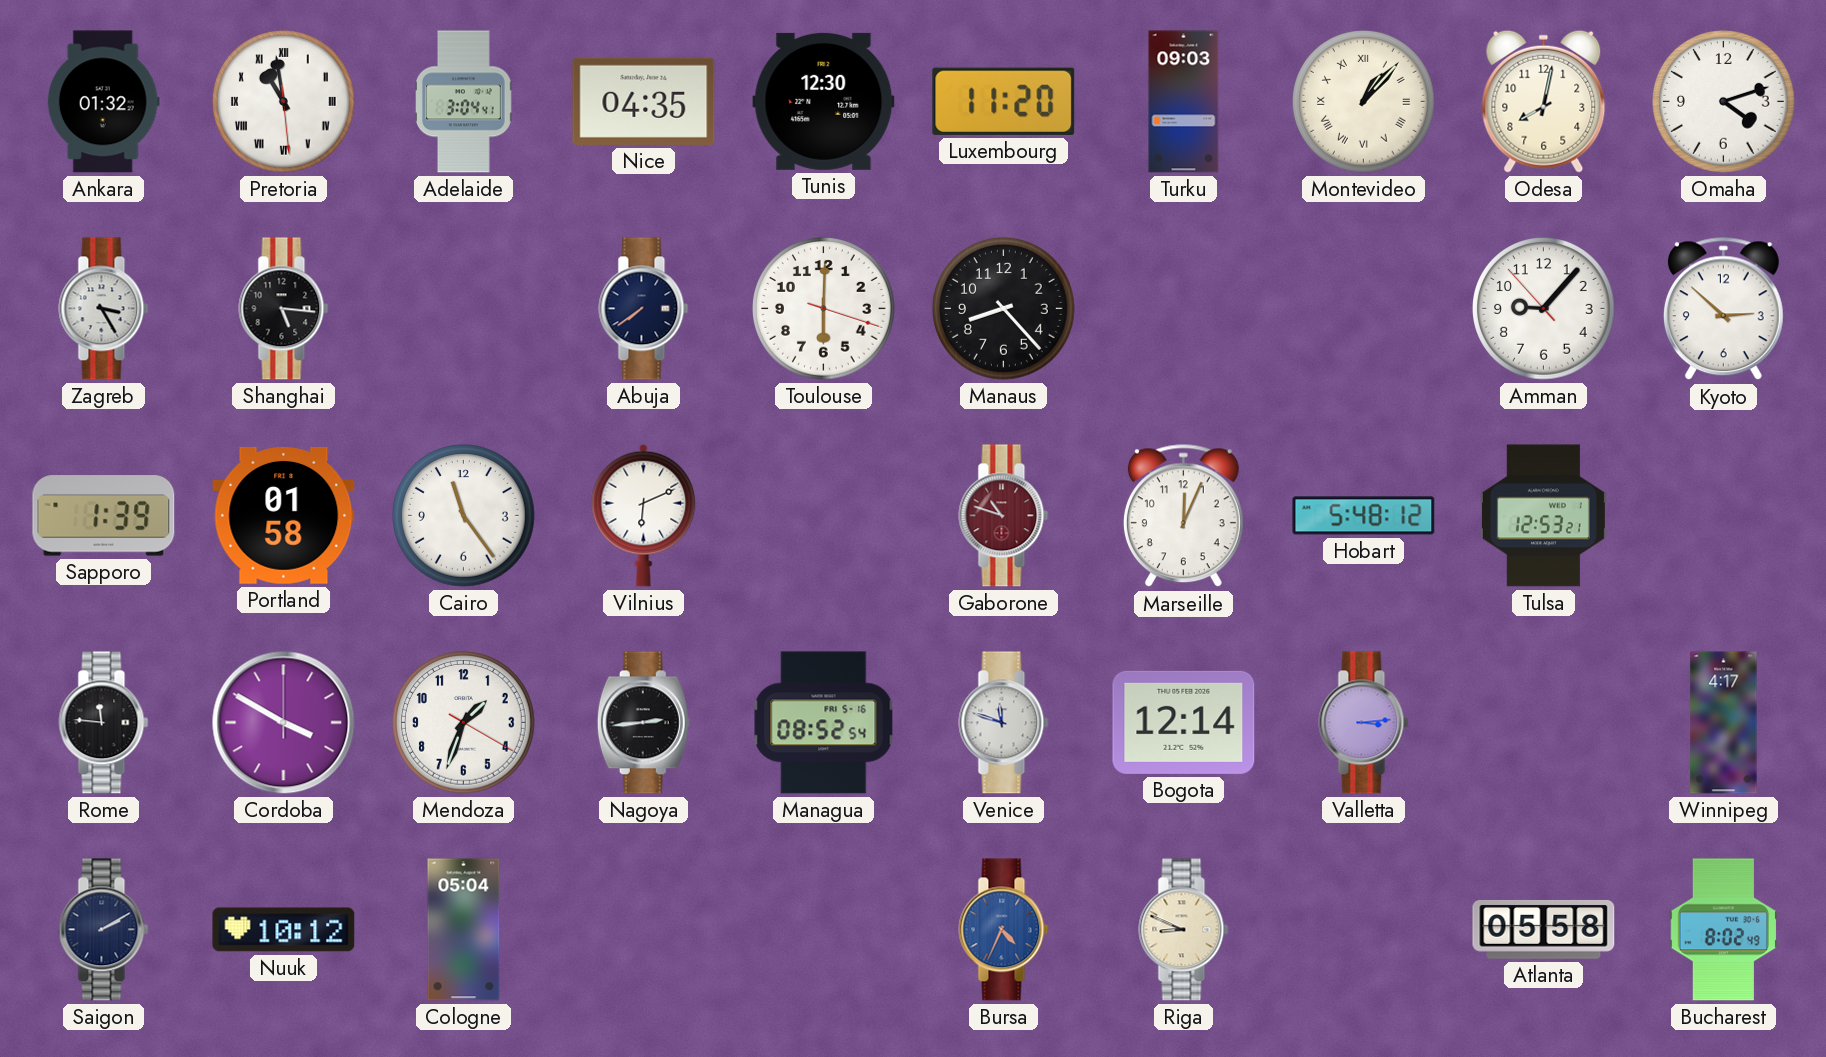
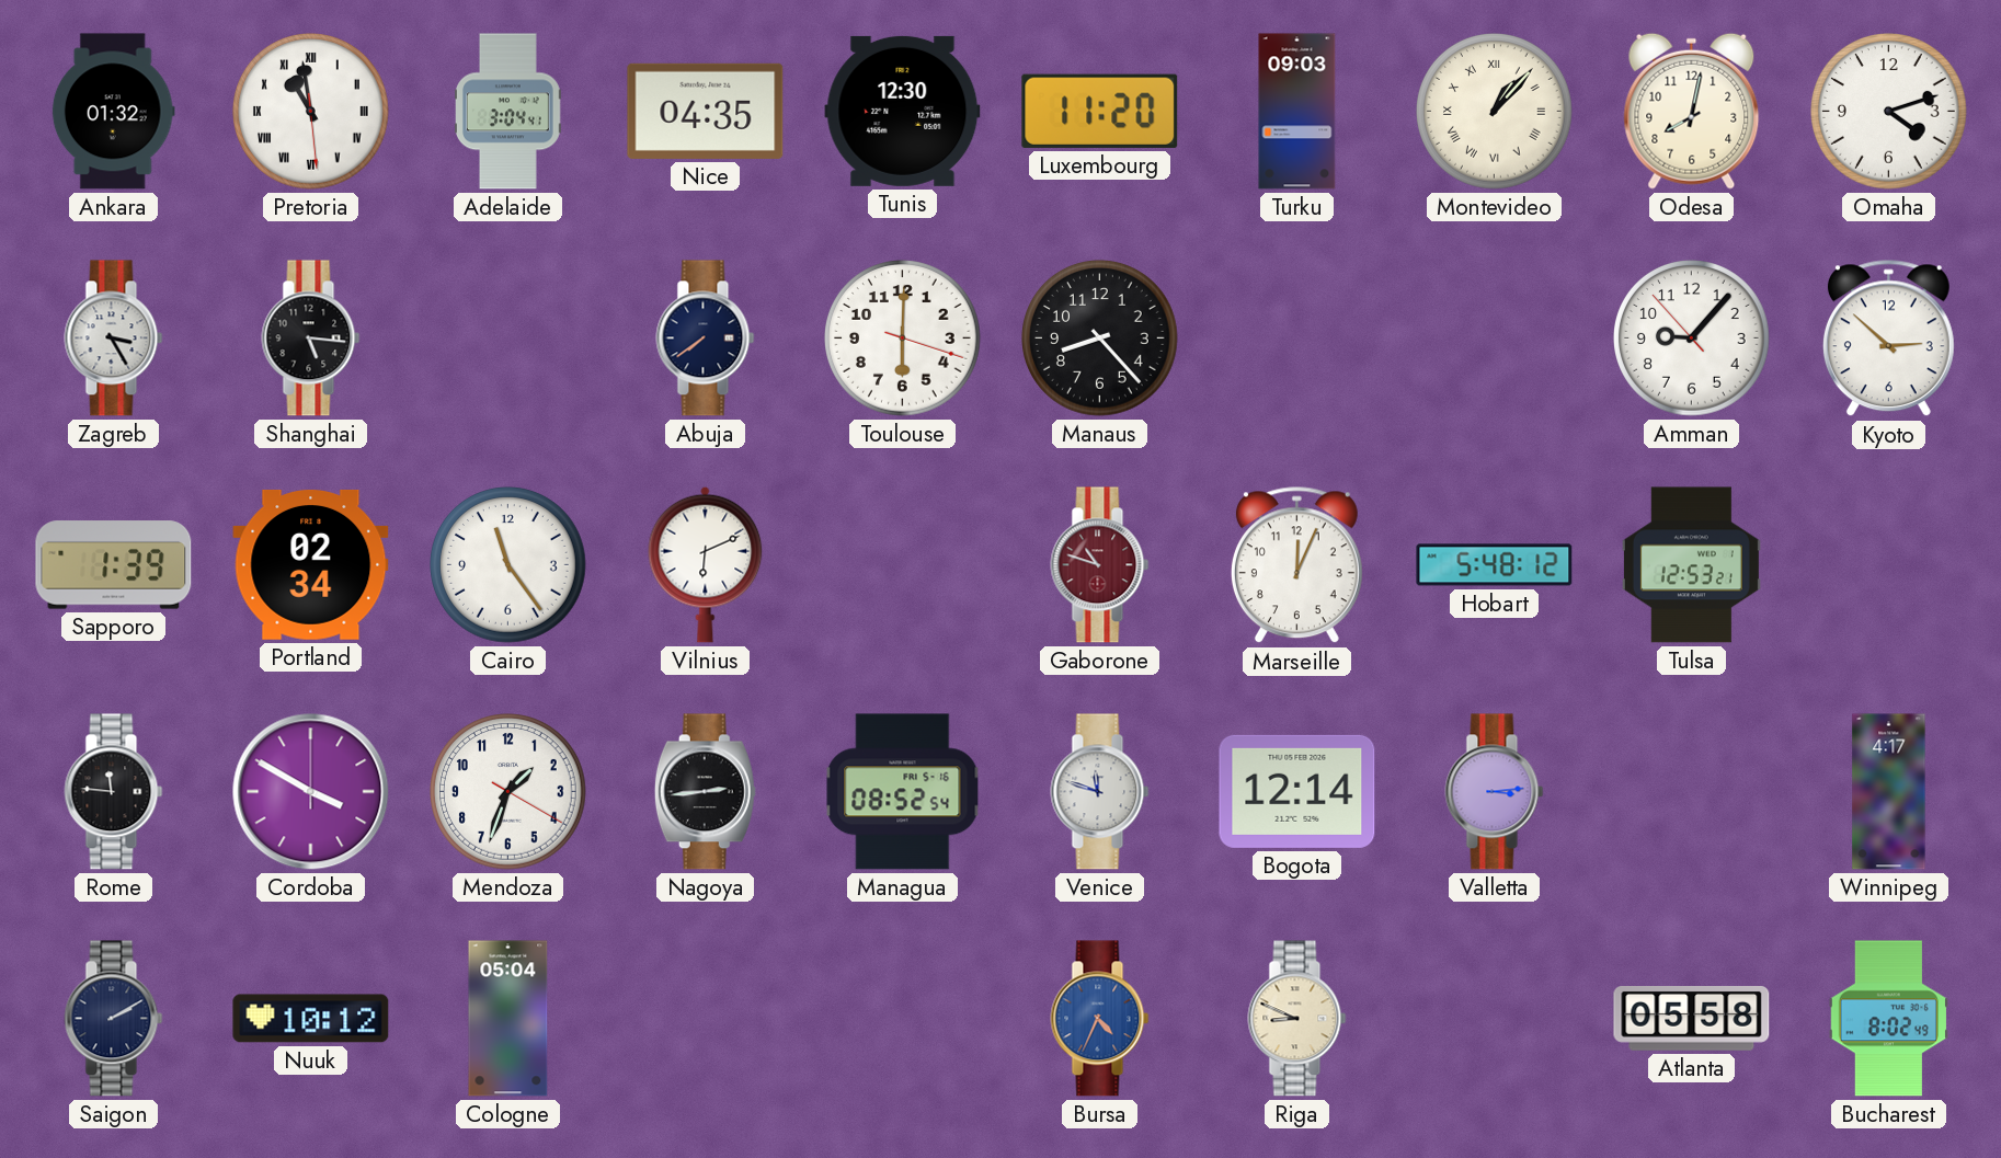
Portland: 01:58 -> 02:34 (311, 565)
